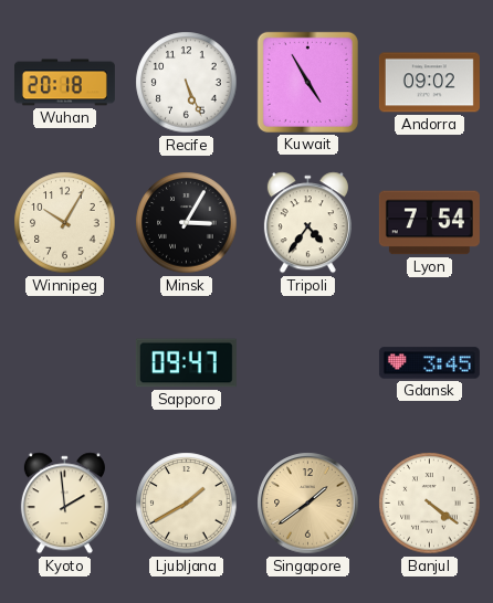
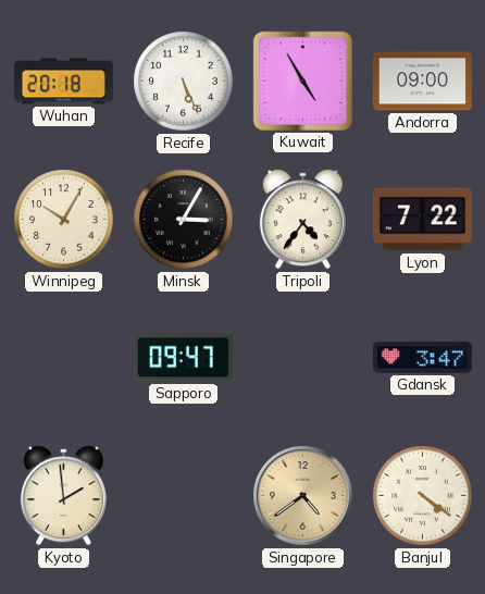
Andorra: 09:02 -> 09:00 (422, 82)
Lyon: 7:54 -> 7:22 (422, 220)
Gdansk: 3:45 -> 3:47 (422, 358)
Ljubljana: 1:40 -> none (187, 504)
Singapore: 1:39 -> 4:39 (303, 496)
